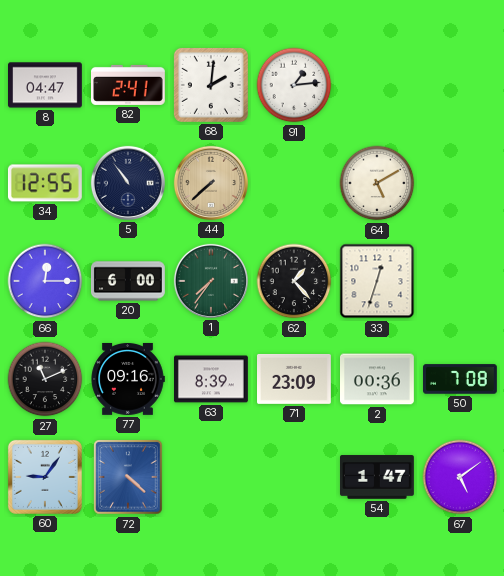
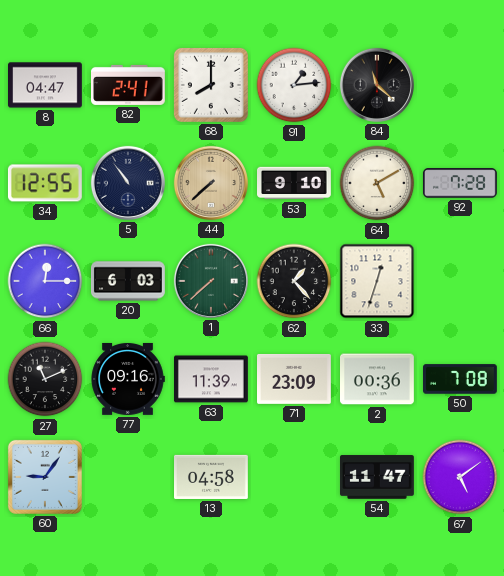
68: 2:01 -> 8:00 (211, 85)
84: none -> 11:22 (377, 85)
53: none -> 9:10 (295, 183)
92: none -> 7:28 (460, 183)
20: 6:00 -> 6:03 (129, 281)
1: 7:36 -> 7:38 (211, 281)
63: 8:39 -> 11:39 (212, 379)
72: 4:22 -> none (128, 477)
13: none -> 04:58 (212, 477)
54: 1:47 -> 11:47 (378, 477)
